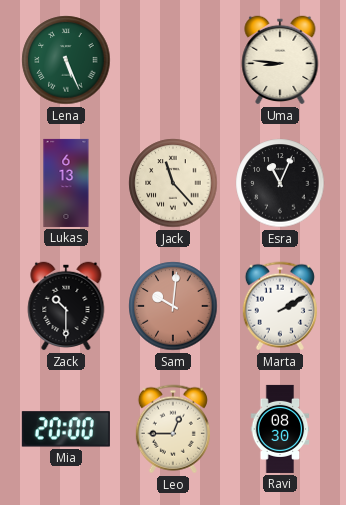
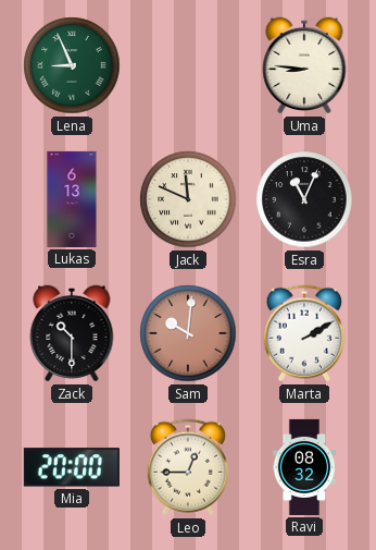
Lena: 5:26 -> 8:56 (72, 65)
Jack: 11:23 -> 11:49 (188, 199)
Ravi: 08:30 -> 08:32 (304, 467)
